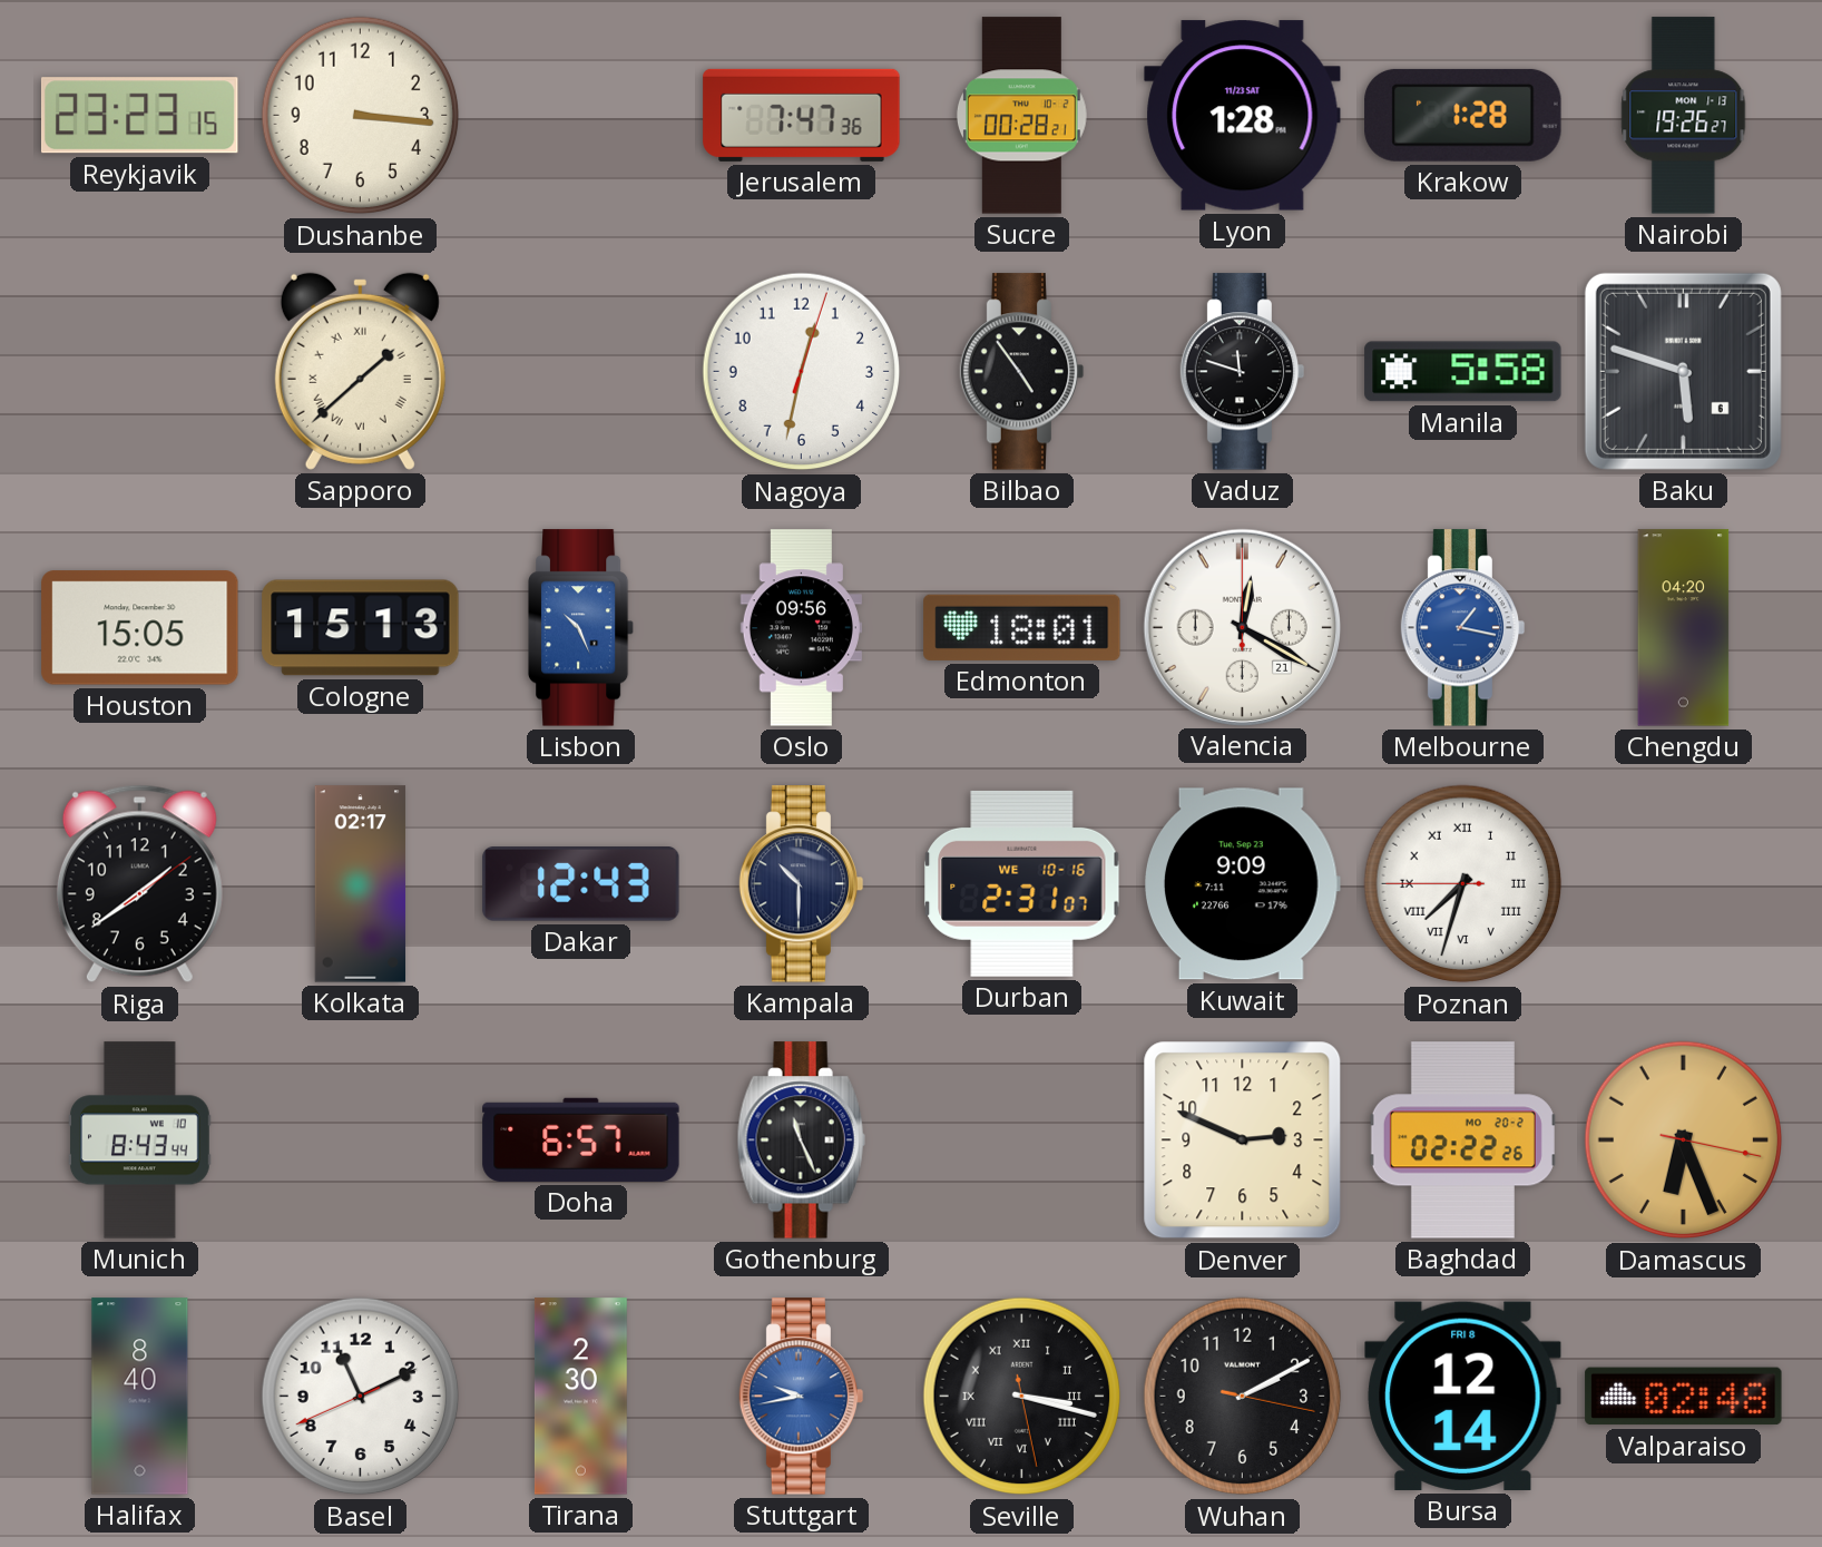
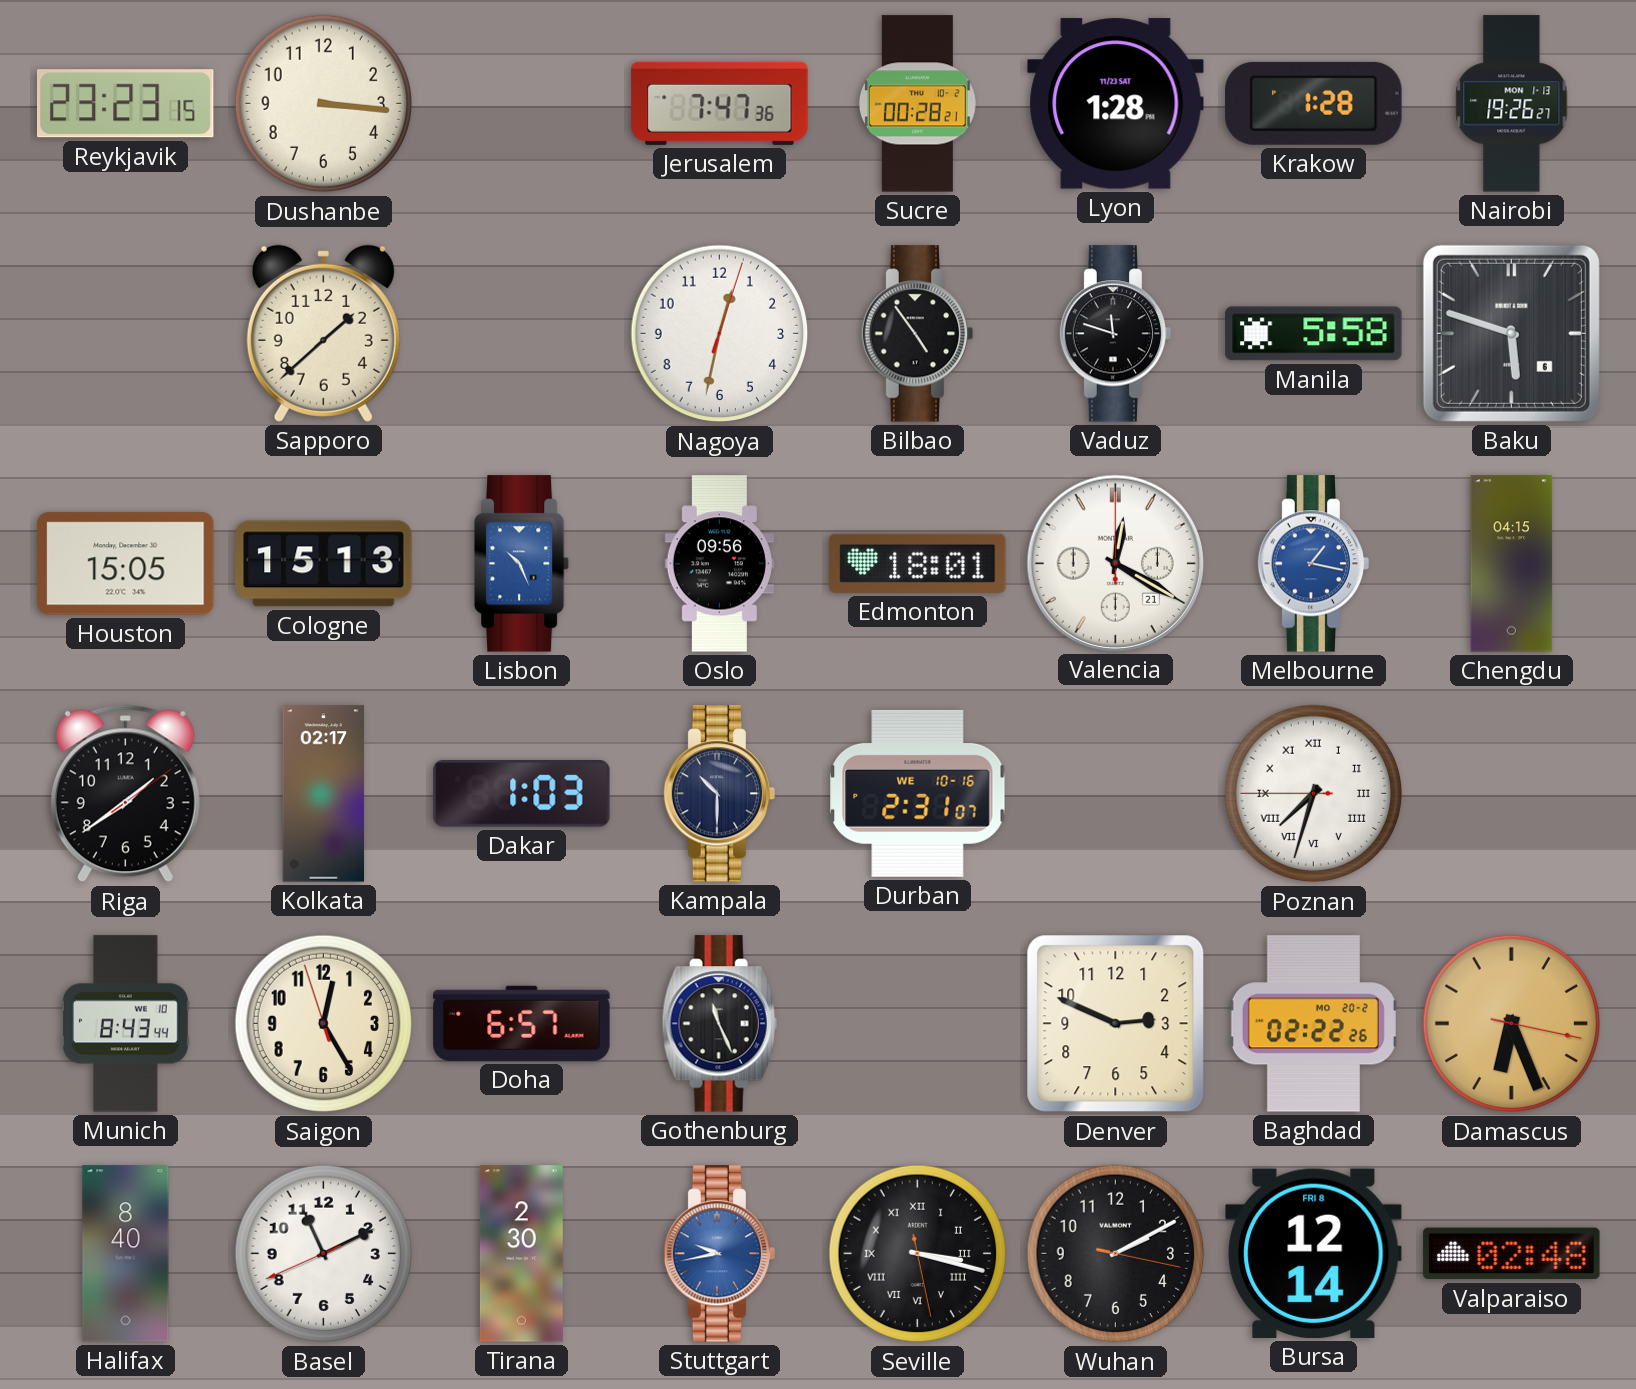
Sapporo numerals: Roman -> Arabic (323, 333)
Chengdu: 04:20 -> 04:15 (1512, 564)
Dakar: 12:43 -> 1:03 (522, 794)
Kuwait: 9:09 -> none (1243, 884)
Saigon: none -> 12:24 (324, 1024)
